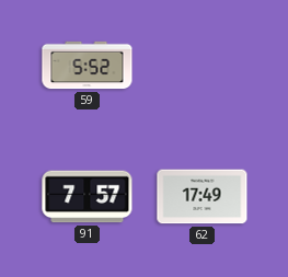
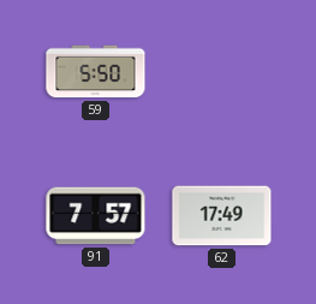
59: 5:52 -> 5:50 (96, 72)
